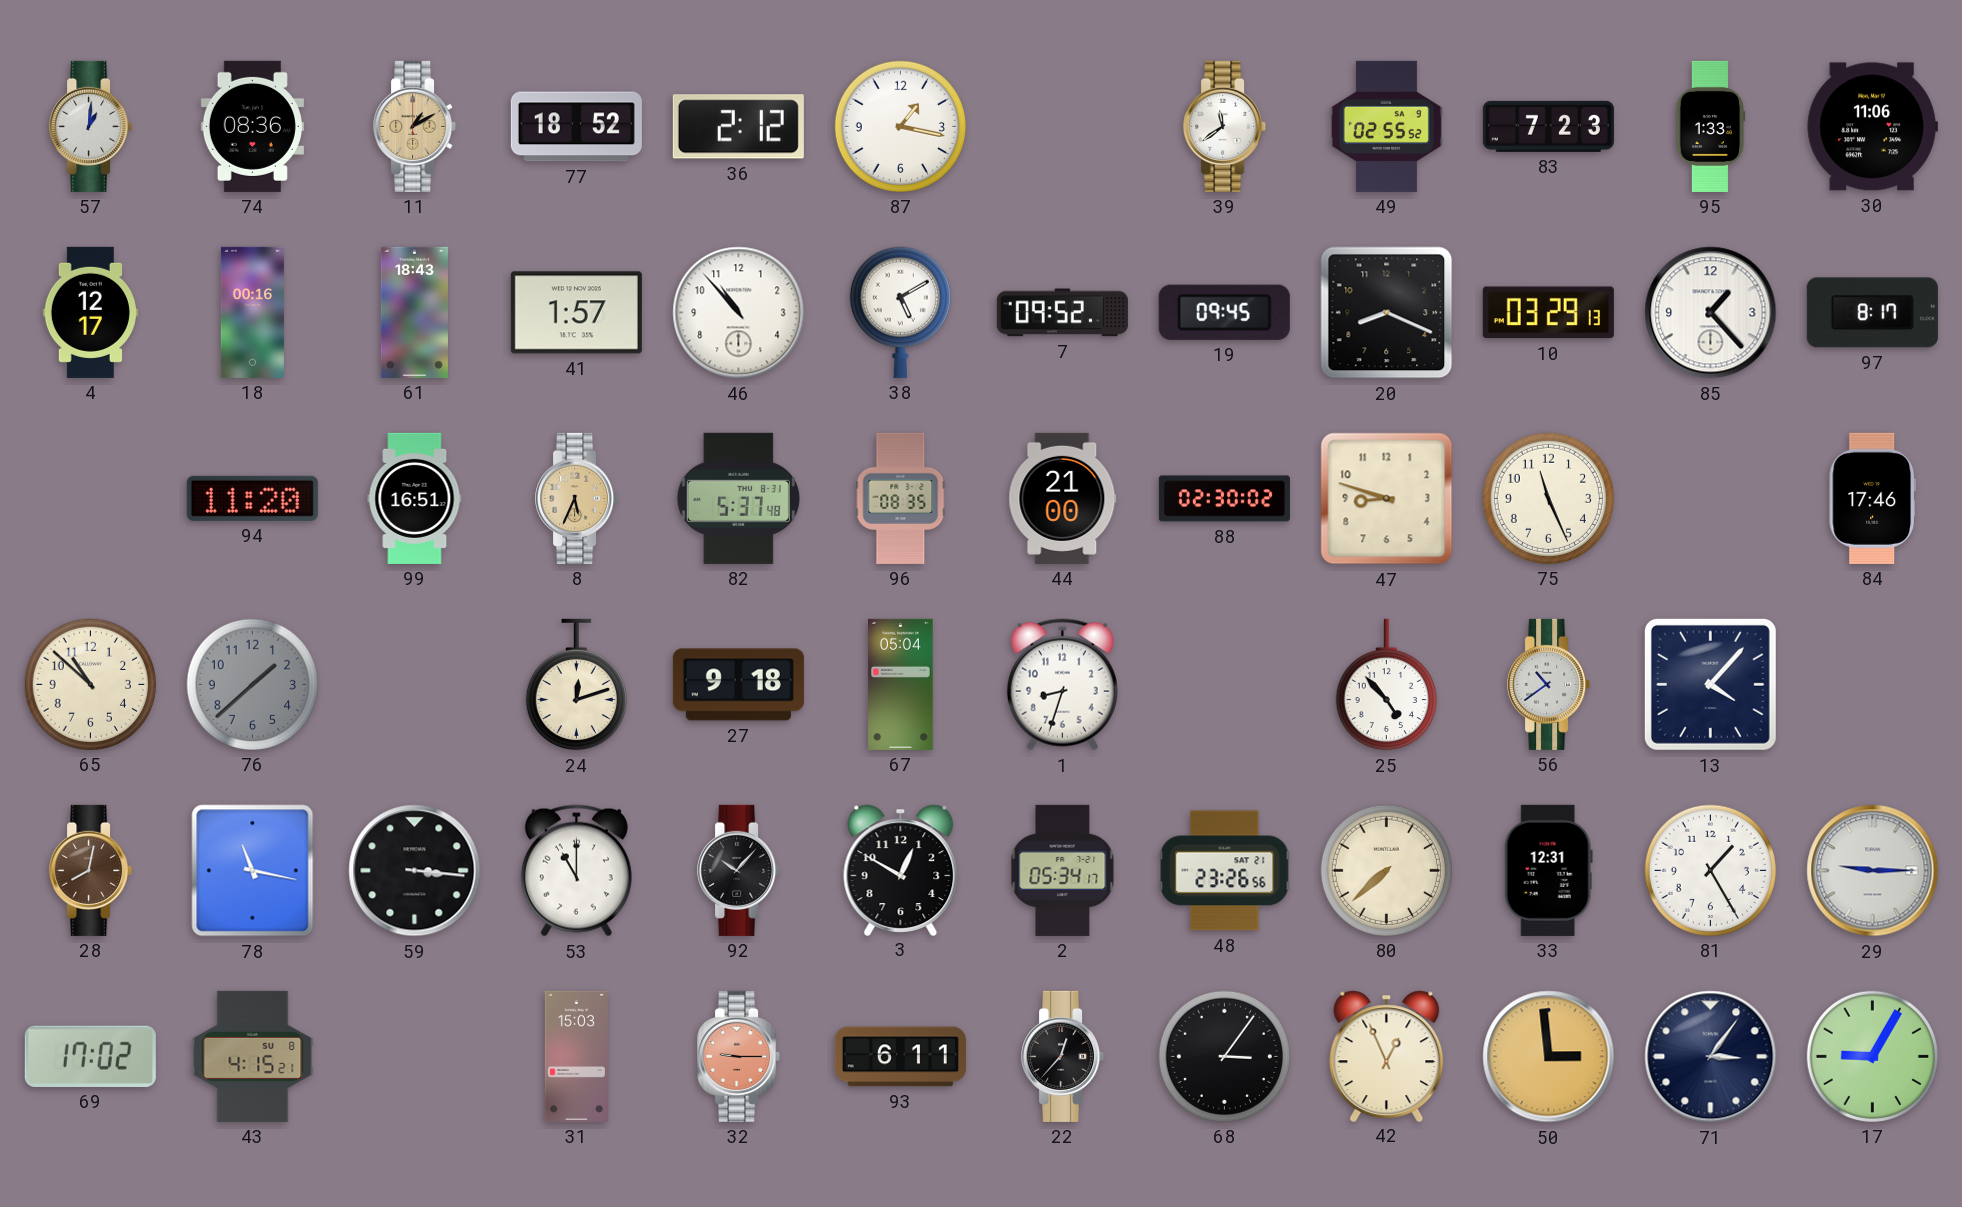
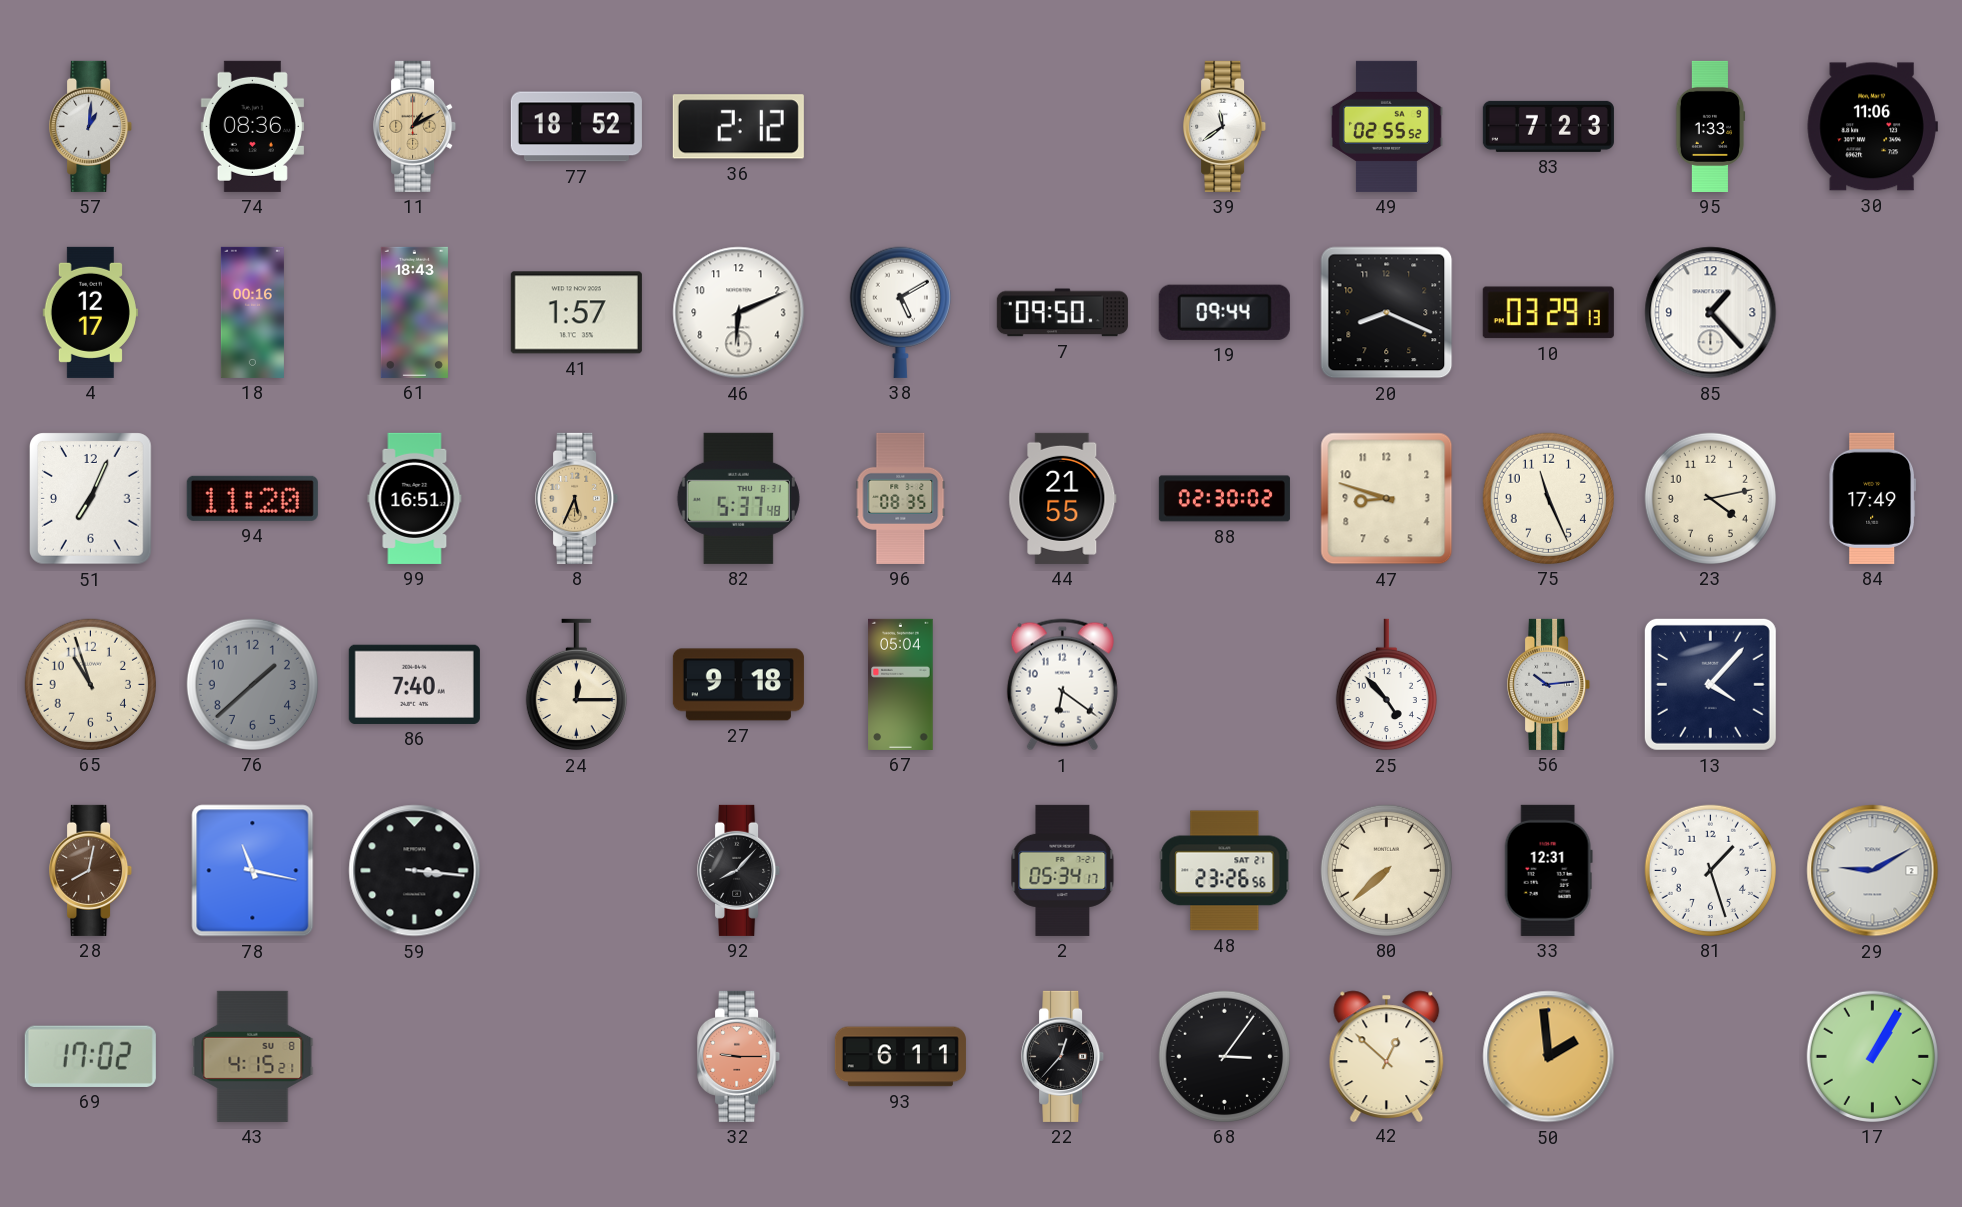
87: 1:17 -> none (900, 126)
46: 10:53 -> 6:11 (739, 313)
7: 09:52 -> 09:50 (1062, 313)
19: 09:45 -> 09:44 (1224, 312)
97: 8:17 -> none (1872, 313)
51: none -> 7:04 (91, 499)
44: 21:00 -> 21:55 (1063, 498)
23: none -> 4:13 (1710, 498)
84: 17:46 -> 17:49 (1872, 498)
65: 10:52 -> 10:57 (90, 684)
86: none -> 7:40 (414, 684)
24: 12:12 -> 12:15 (576, 685)
1: 8:33 -> 6:21 (1062, 685)
56: 10:39 -> 10:14 (1549, 684)
53: 11:00 -> none (576, 871)
92: 10:07 -> 8:07 (739, 870)
3: 12:50 -> none (901, 870)
81: 1:25 -> 1:27 (1710, 870)
29: 9:15 -> 9:10 (1873, 871)
31: 15:03 -> none (576, 1056)
42: 12:56 -> 12:52 (1387, 1056)
50: 2:59 -> 1:59 (1549, 1057)
71: 3:06 -> none (1711, 1057)
17: 9:05 -> 1:05 (1872, 1056)
